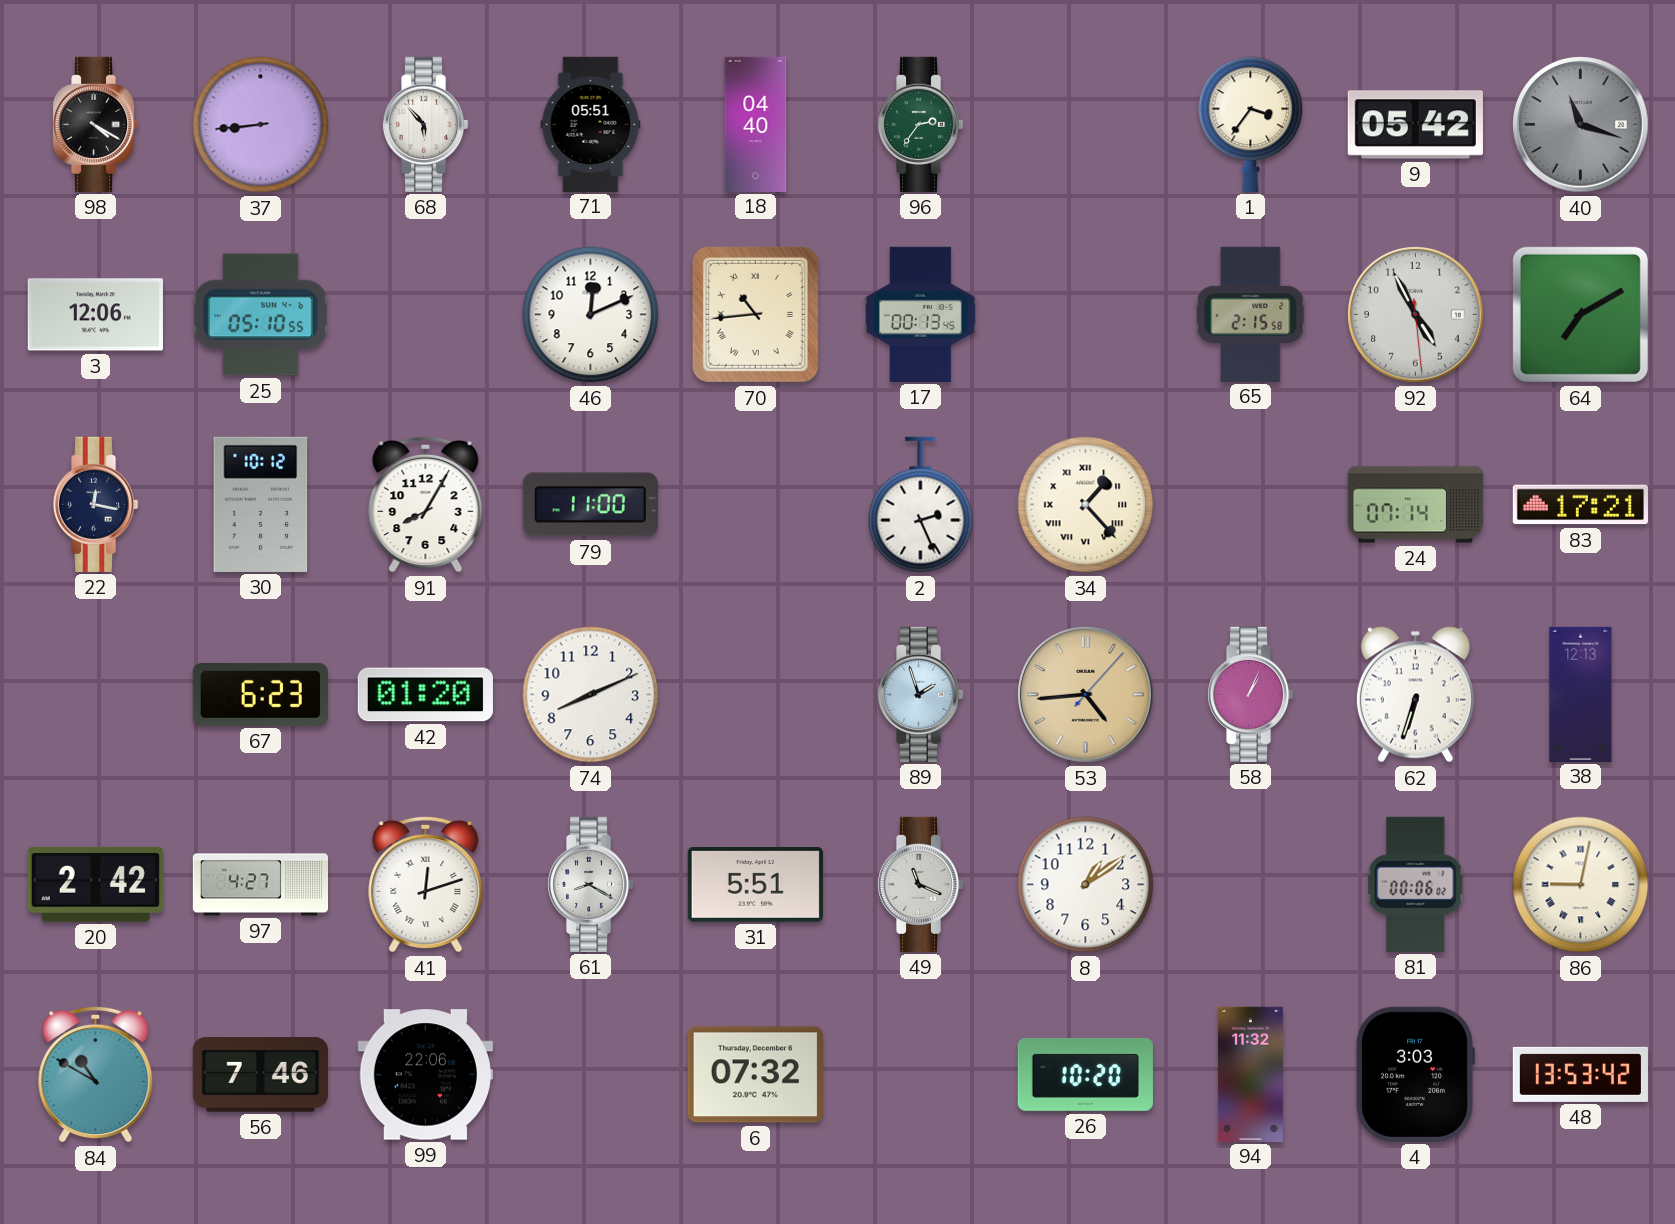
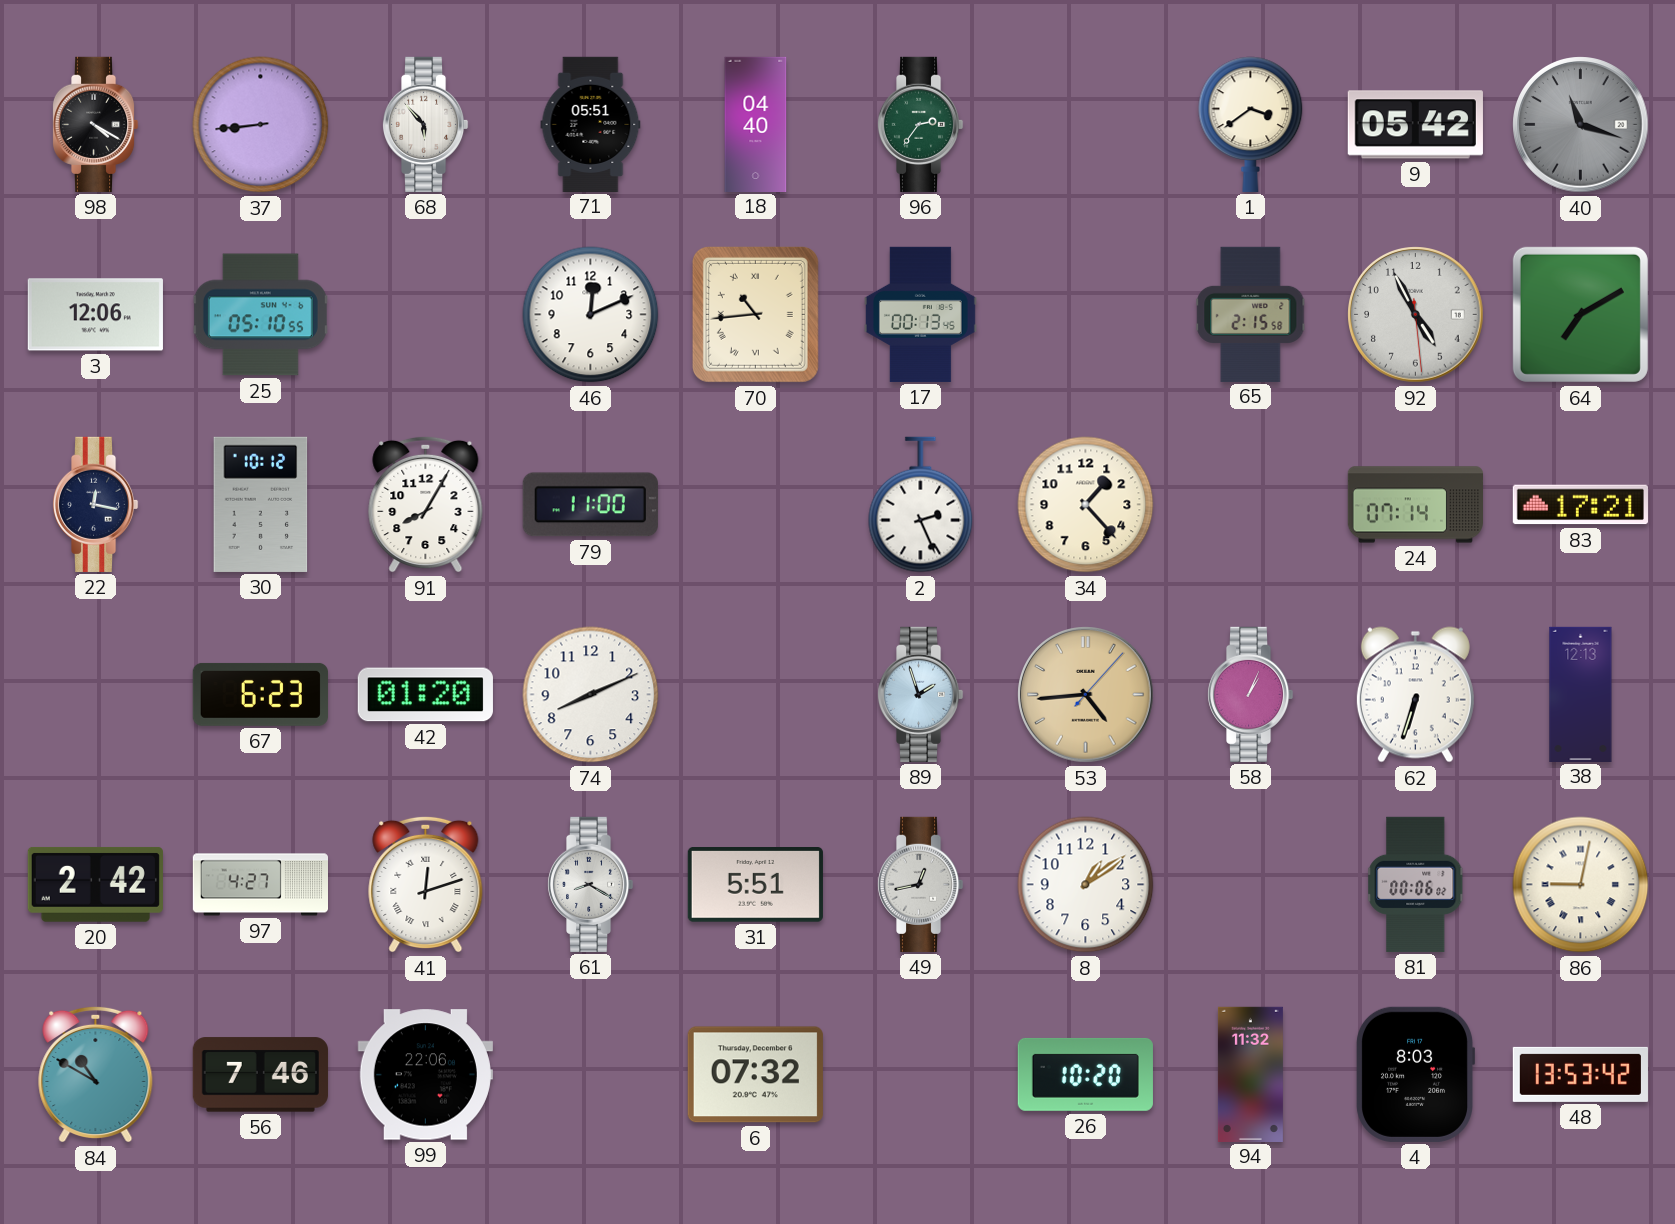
1: 3:36 -> 3:39 (1251, 124)
34 numerals: Roman -> Arabic (1086, 505)
49: 11:19 -> 12:43 (920, 884)
4: 3:03 -> 8:03 (1414, 1074)
